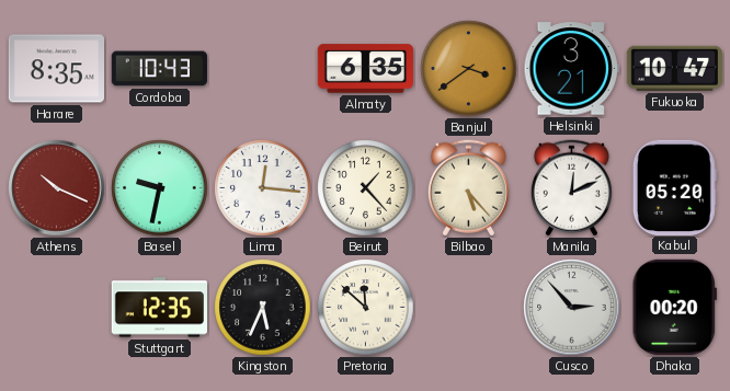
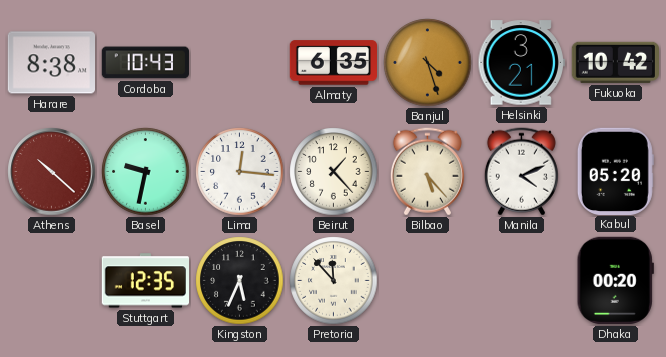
Harare: 8:35 -> 8:38 (51, 63)
Banjul: 3:39 -> 4:27 (428, 63)
Fukuoka: 10:47 -> 10:42 (615, 62)
Athens: 10:19 -> 10:22 (52, 172)
Manila: 12:11 -> 4:11 (521, 172)
Pretoria: 11:52 -> 11:53 (334, 281)
Cusco: 2:53 -> none (572, 308)
